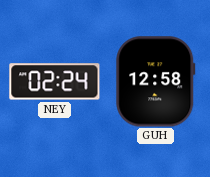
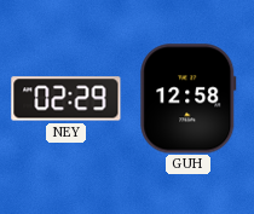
NEY: 02:24 -> 02:29 (67, 99)
